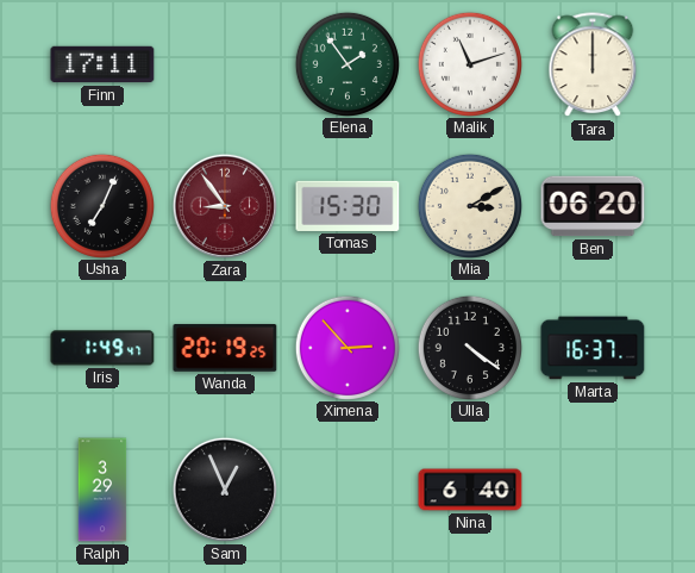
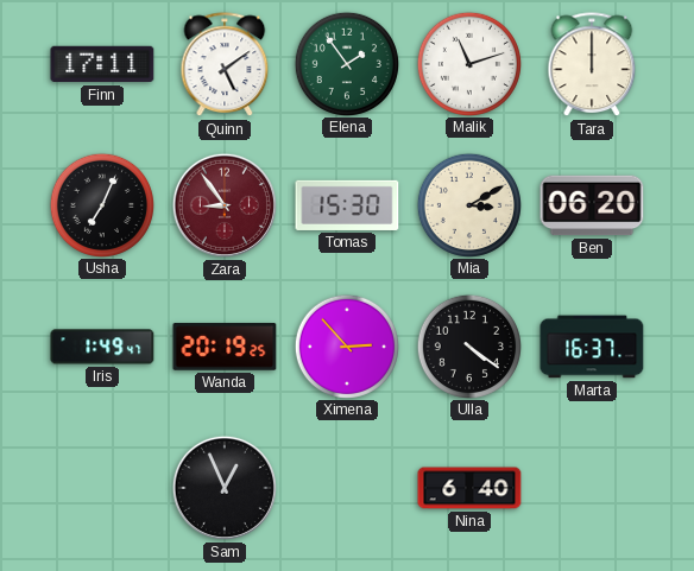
Quinn: none -> 5:09 (225, 65)
Ralph: 3:29 -> none (102, 490)
